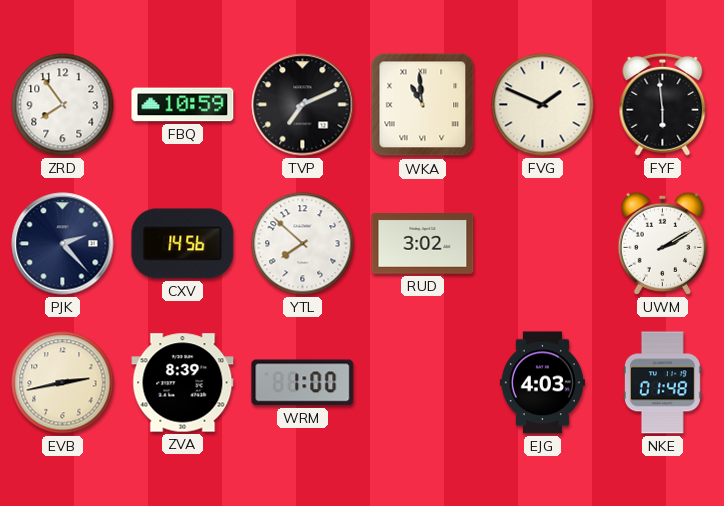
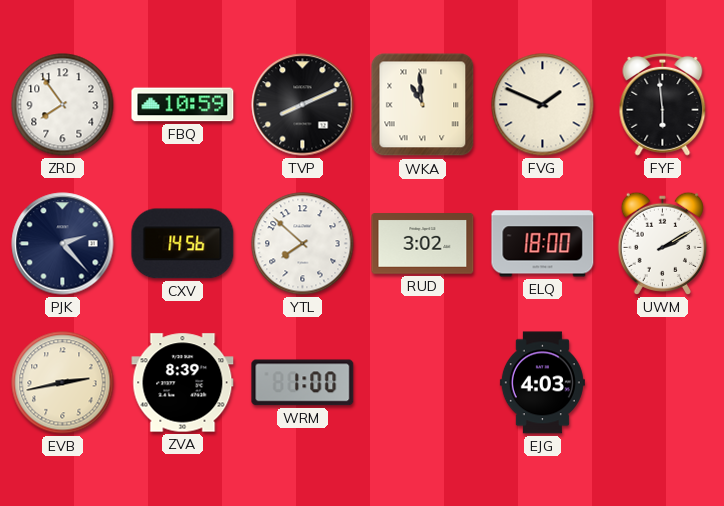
TVP: 7:11 -> 8:11 (303, 105)
ELQ: none -> 18:00 (543, 244)
NKE: 01:48 -> none (662, 383)
